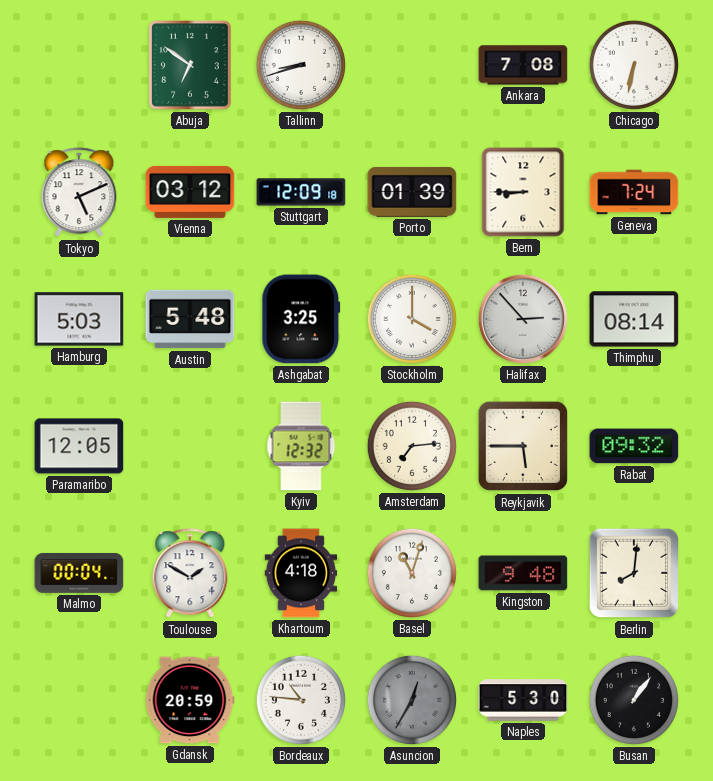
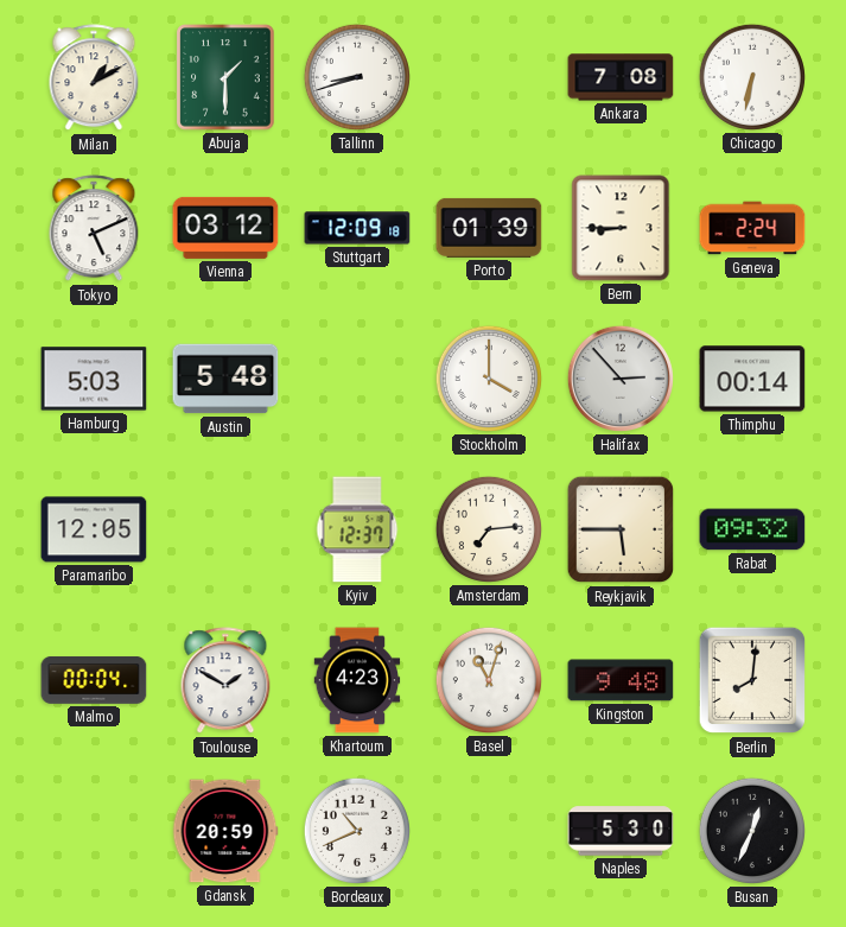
Milan: none -> 1:10 (94, 78)
Abuja: 6:51 -> 1:30 (225, 77)
Geneva: 7:24 -> 2:24 (752, 228)
Ashgabat: 3:25 -> none (301, 319)
Thimphu: 08:14 -> 00:14 (752, 379)
Kyiv: 12:32 -> 12:37 (357, 529)
Khartoum: 4:18 -> 4:23 (357, 680)
Bordeaux: 10:46 -> 10:41 (357, 831)
Asuncion: 12:35 -> none (412, 700)
Busan: 1:06 -> 12:34 (752, 831)
